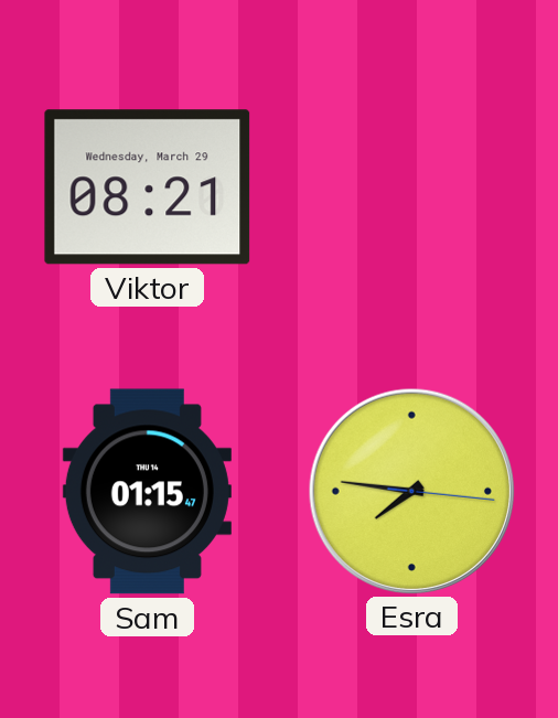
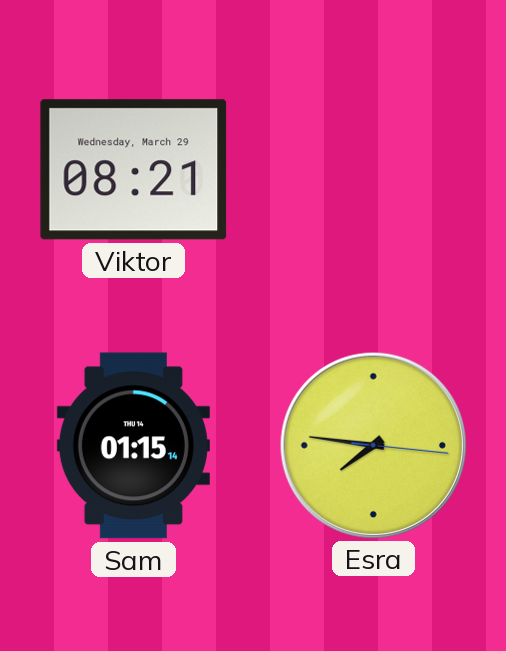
Sam: 01:15:47 -> 01:15:14 (133, 446)
